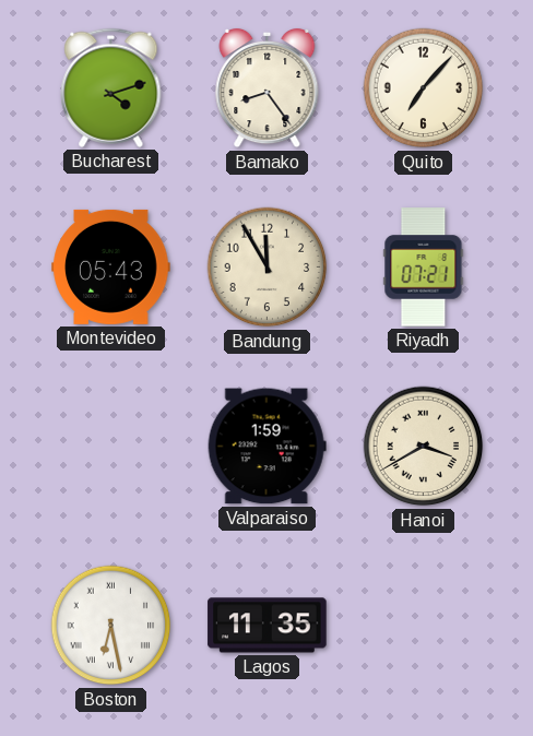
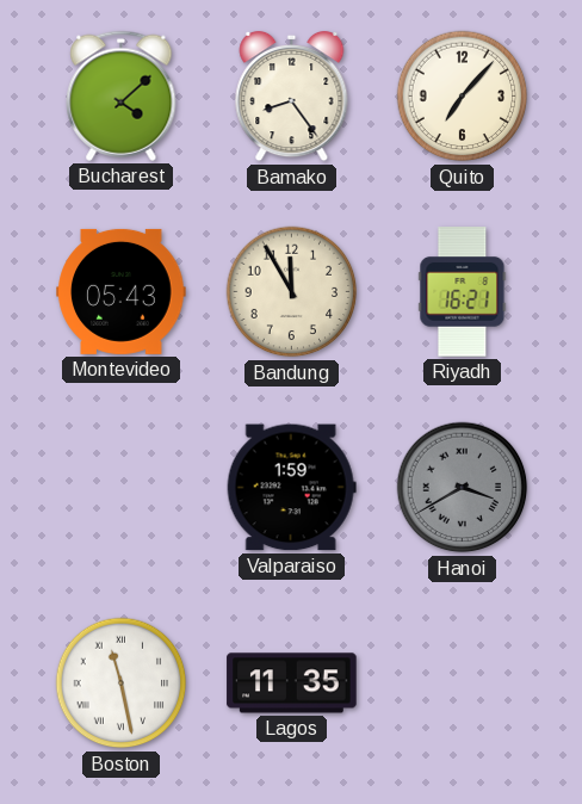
Bucharest: 4:12 -> 4:08 (122, 95)
Riyadh: 07:21 -> 16:21 (463, 292)
Hanoi dial: cream -> grey (463, 488)
Boston: 6:28 -> 11:28 (122, 684)
